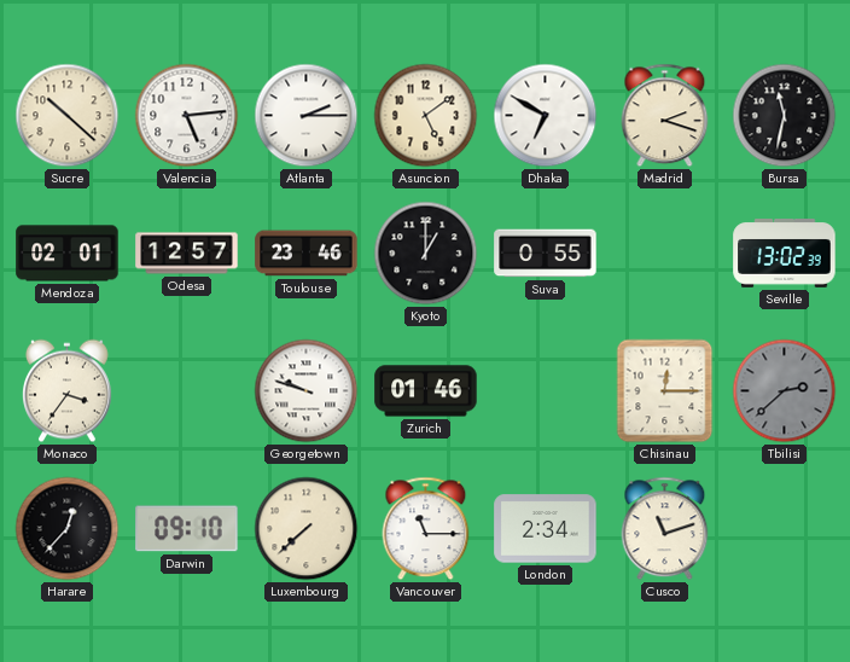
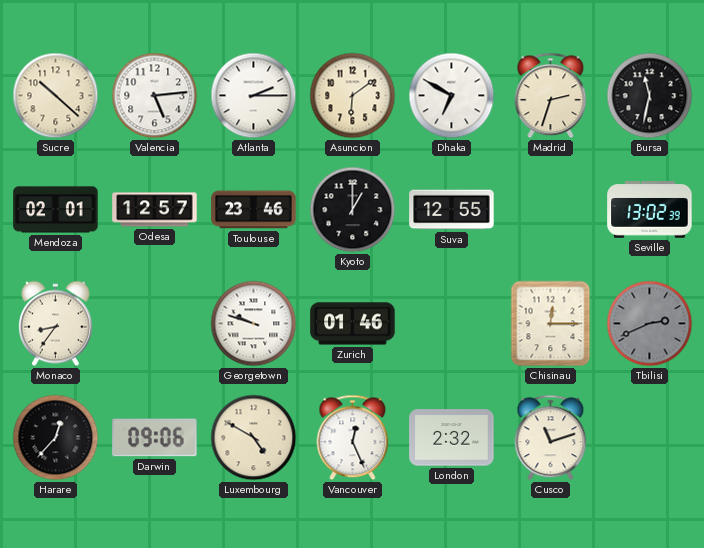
Asuncion: 5:09 -> 6:09 (353, 96)
Madrid: 2:18 -> 2:33 (551, 96)
Suva: 0:55 -> 12:55 (452, 210)
Monaco: 3:36 -> 8:36 (56, 324)
Tbilisi: 2:38 -> 2:41 (650, 324)
Darwin: 09:10 -> 09:06 (155, 438)
Luxembourg: 7:38 -> 4:50 (254, 438)
Vancouver: 11:15 -> 12:26 (353, 438)
London: 2:34 -> 2:32 (452, 438)
